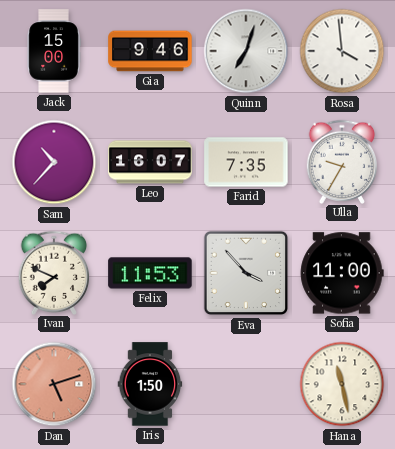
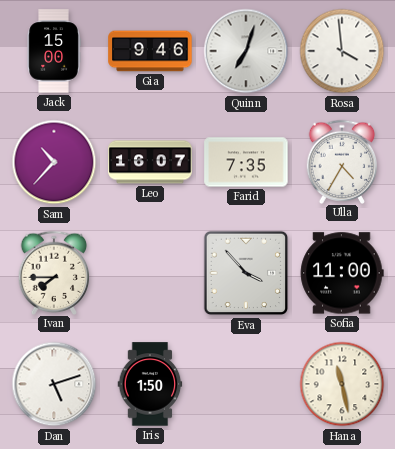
Ulla: 9:35 -> 4:35 (342, 161)
Ivan: 7:49 -> 7:45 (54, 272)
Felix: 11:53 -> none (150, 273)
Dan dial: salmon -> white (54, 384)
